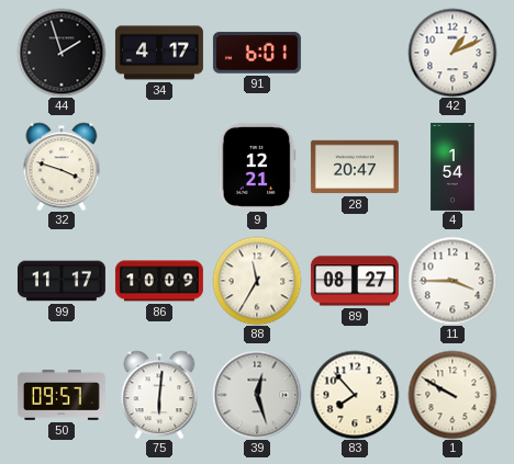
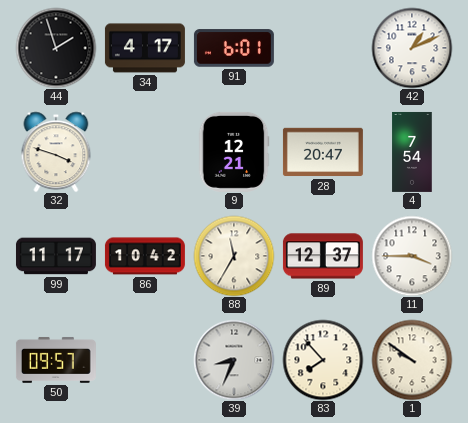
4: 1:54 -> 7:54 (412, 152)
86: 10:09 -> 10:42 (145, 256)
89: 08:27 -> 12:37 (323, 256)
75: 6:01 -> none (159, 395)
39: 12:27 -> 8:34 (234, 360)
1: 9:50 -> 9:51 (412, 360)
